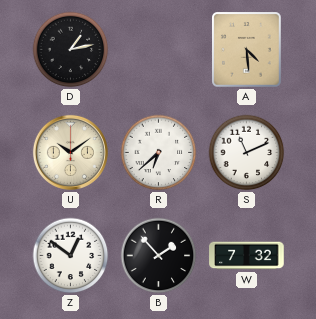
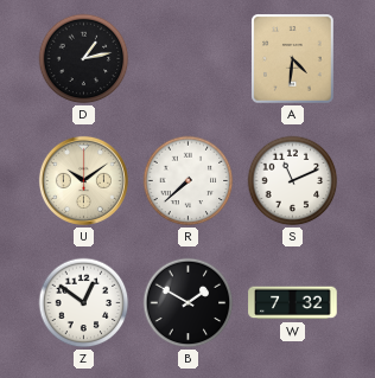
A: 4:29 -> 4:31 (293, 59)
R: 6:38 -> 7:38 (189, 181)
B: 1:53 -> 1:50 (189, 303)
